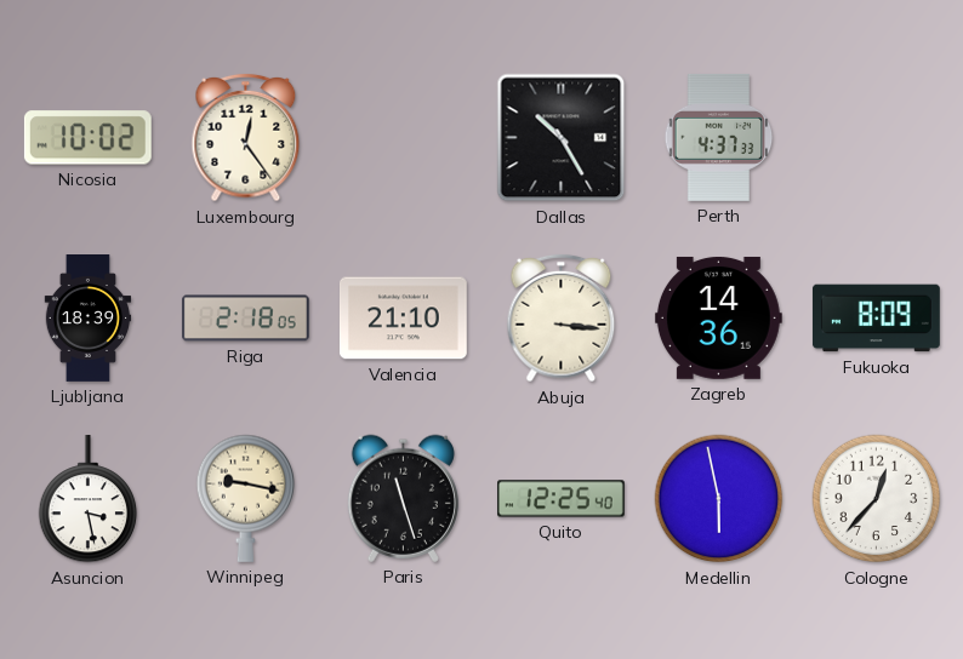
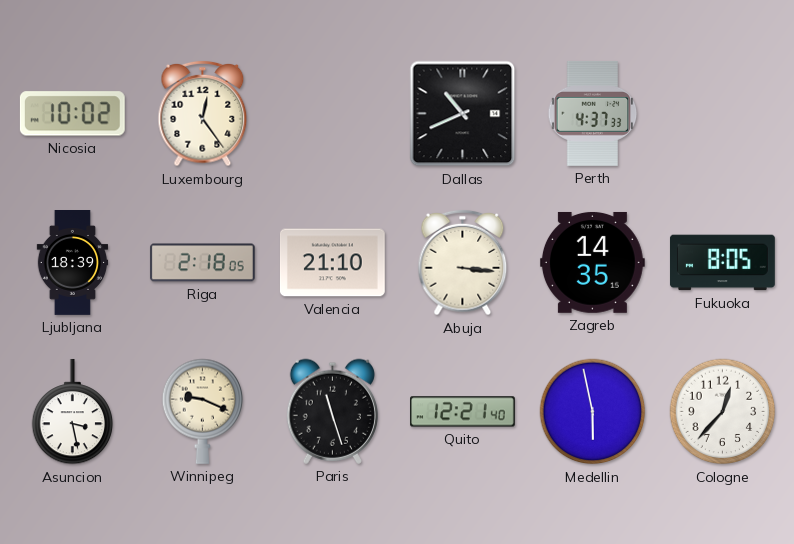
Dallas: 10:25 -> 10:41 (463, 114)
Zagreb: 14:36 -> 14:35 (592, 262)
Fukuoka: 8:09 -> 8:05 (722, 263)
Winnipeg: 9:17 -> 9:19 (203, 411)
Quito: 12:25 -> 12:21 (463, 412)
